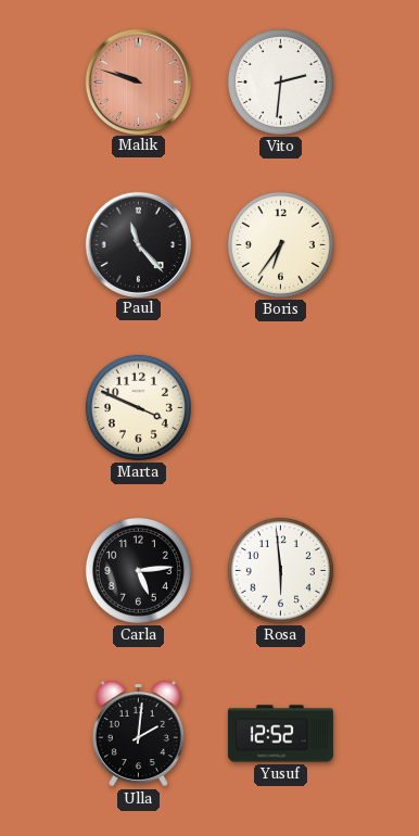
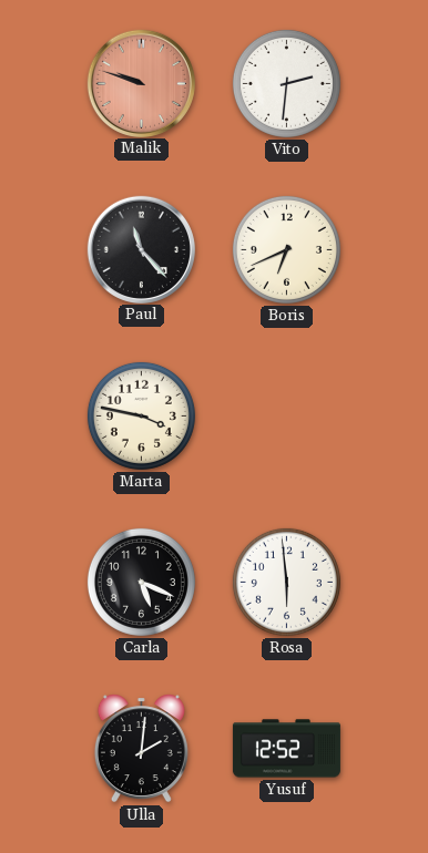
Boris: 6:36 -> 6:41 (286, 249)
Marta: 3:49 -> 3:47 (141, 415)
Carla: 5:14 -> 5:19 (141, 582)
